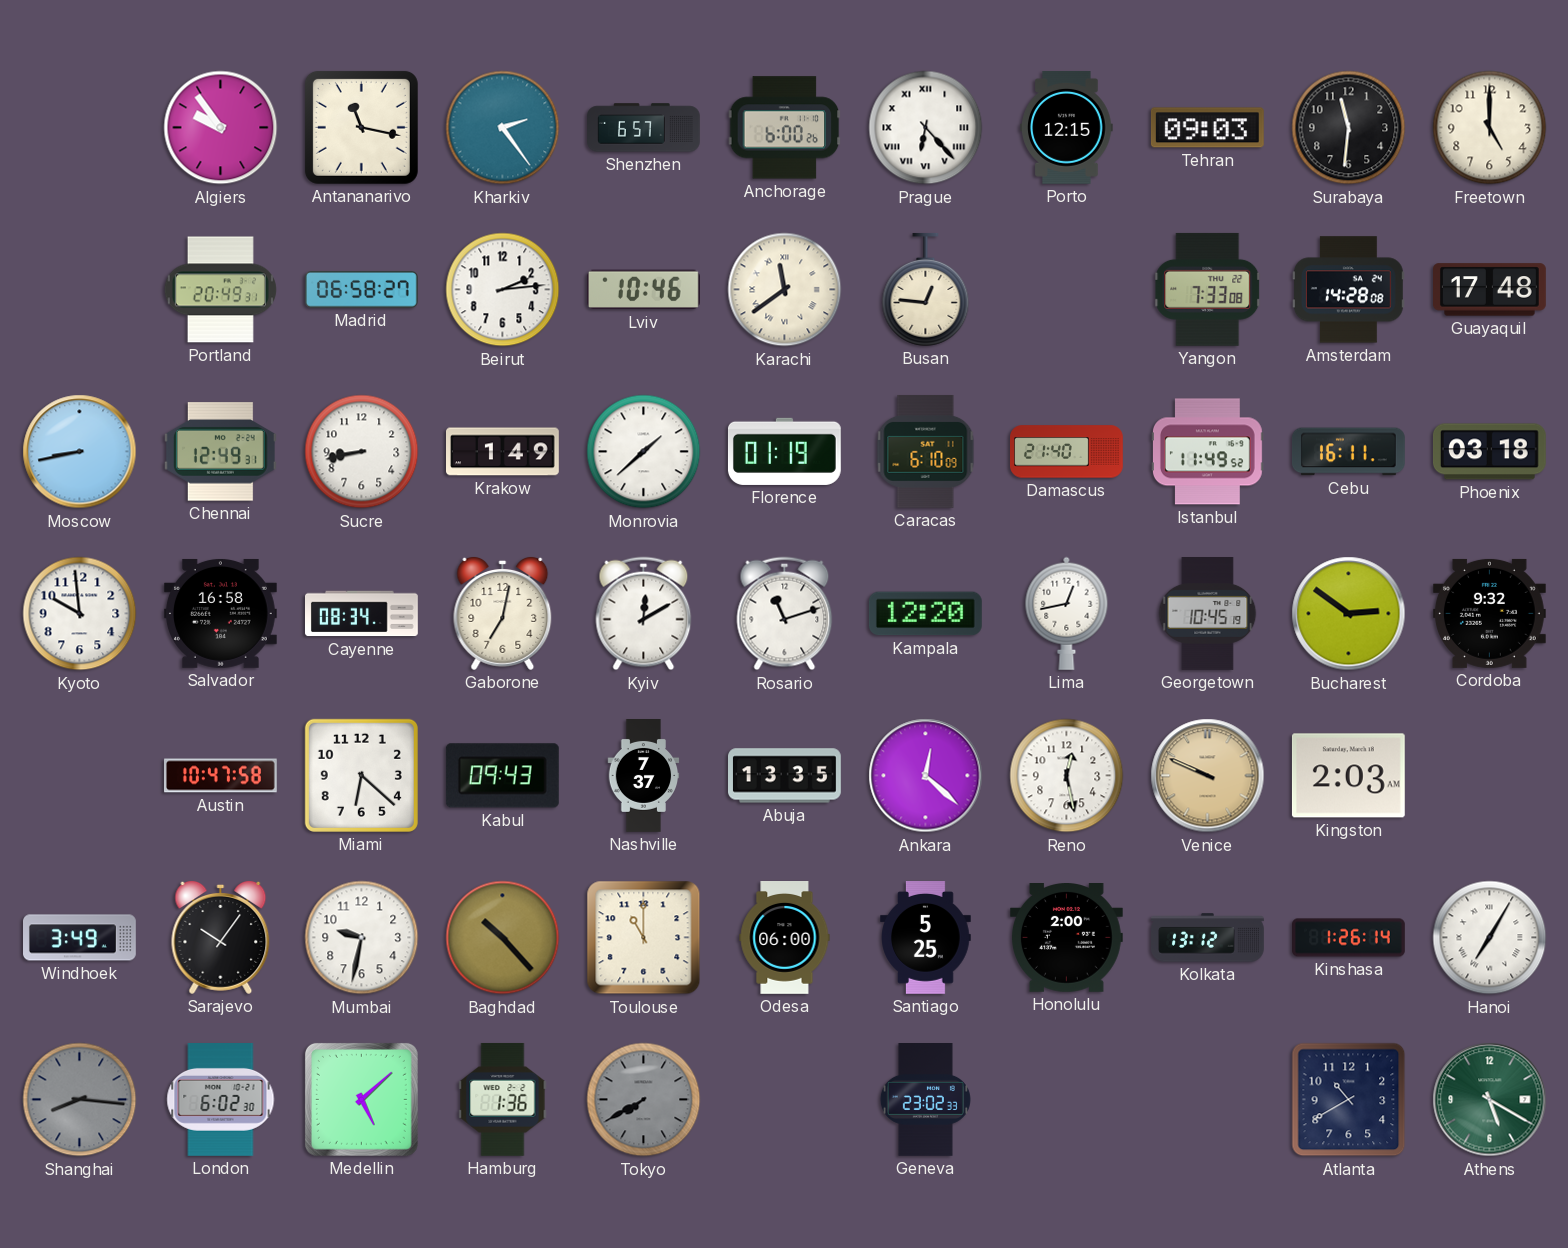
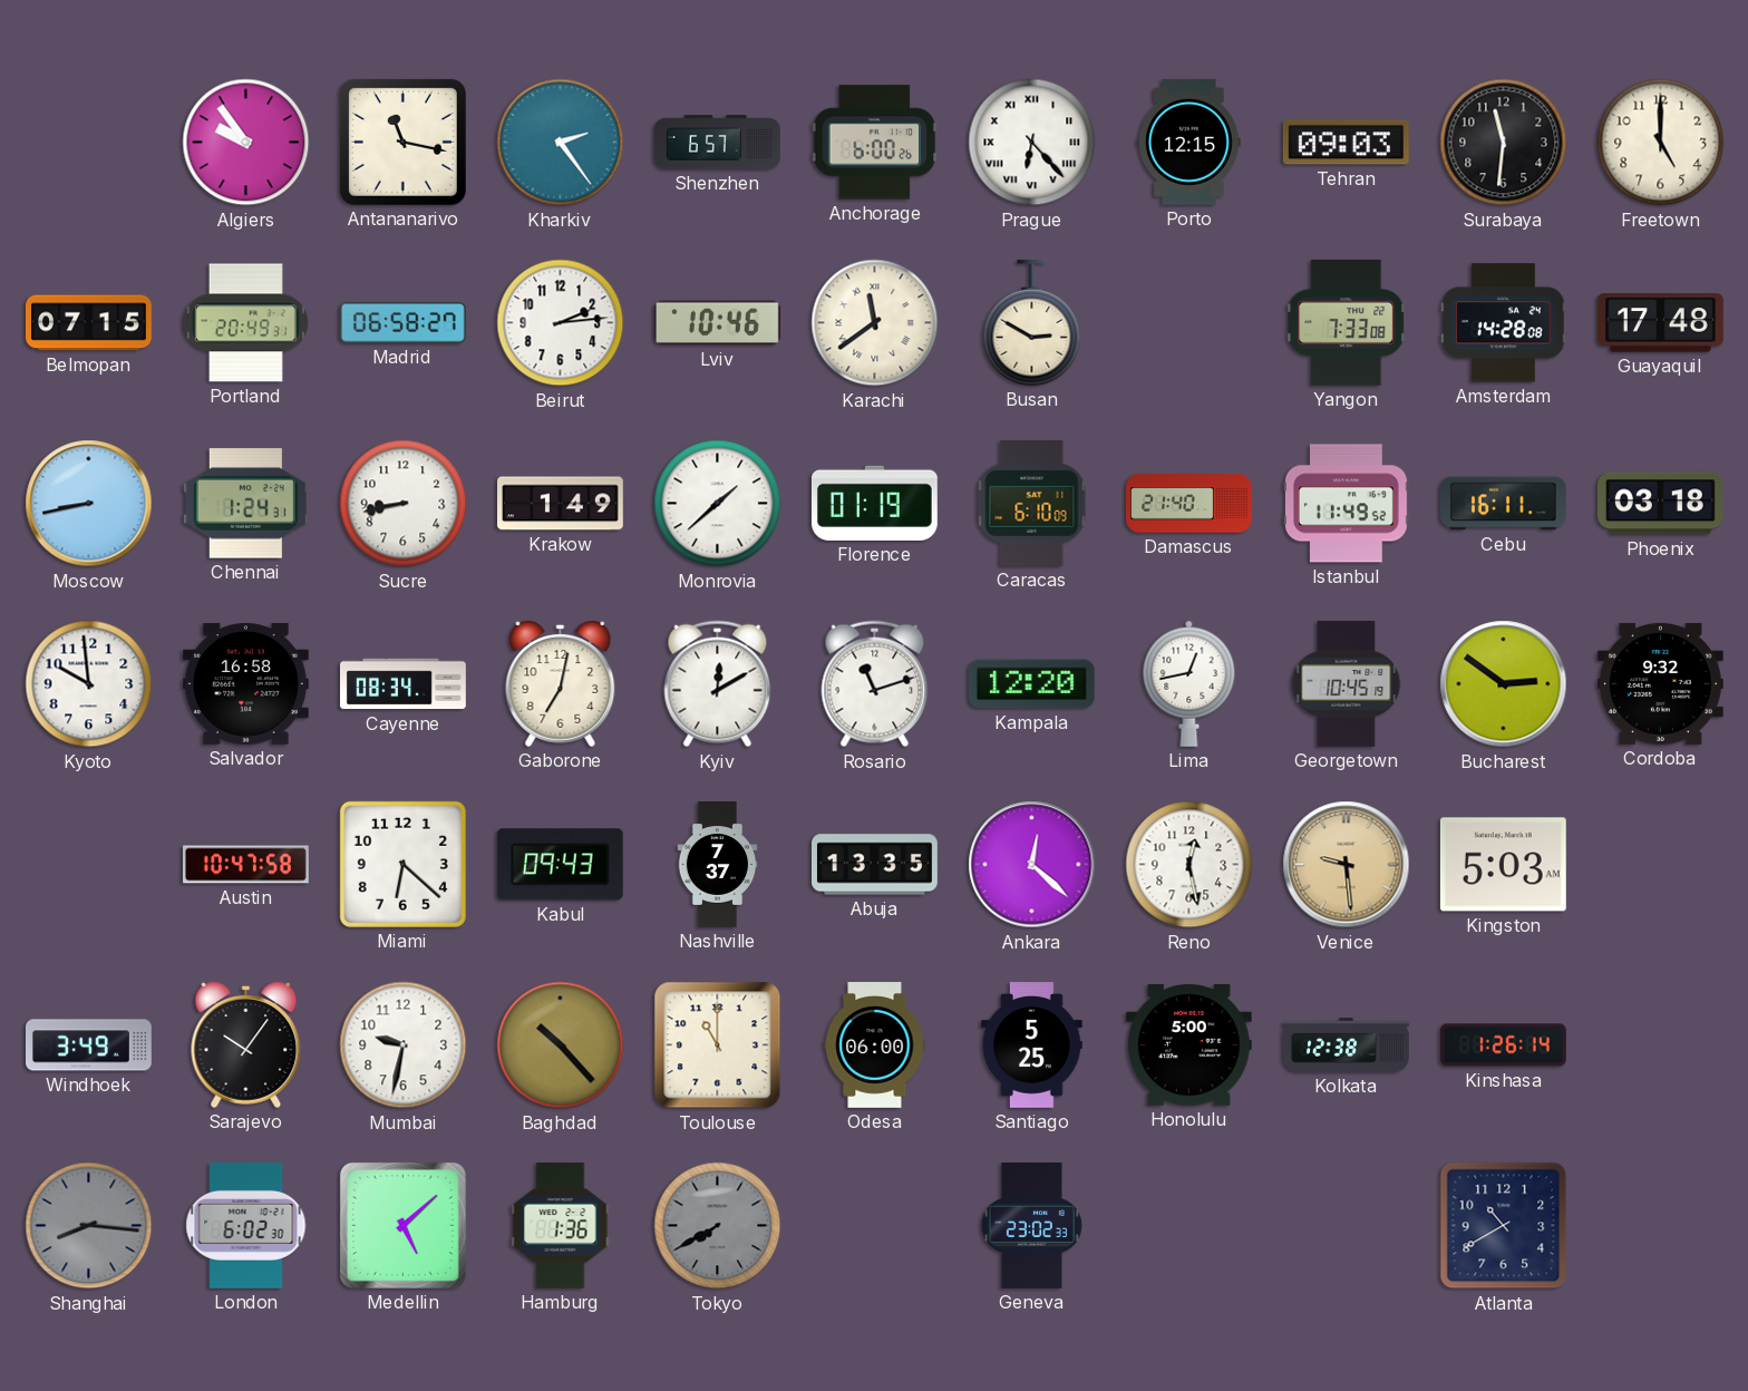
Belmopan: none -> 07:15 (89, 323)
Busan: 12:46 -> 2:50 (1032, 322)
Chennai: 12:49 -> 1:24 (245, 504)
Venice: 9:49 -> 9:29 (1347, 865)
Kingston: 2:03 -> 5:03 (1503, 865)
Honolulu: 2:00 -> 5:00 (1188, 1045)
Kolkata: 13:12 -> 12:38 (1347, 1045)
Hanoi: 7:05 -> none (1490, 938)
Athens: 5:20 -> none (1490, 1100)
